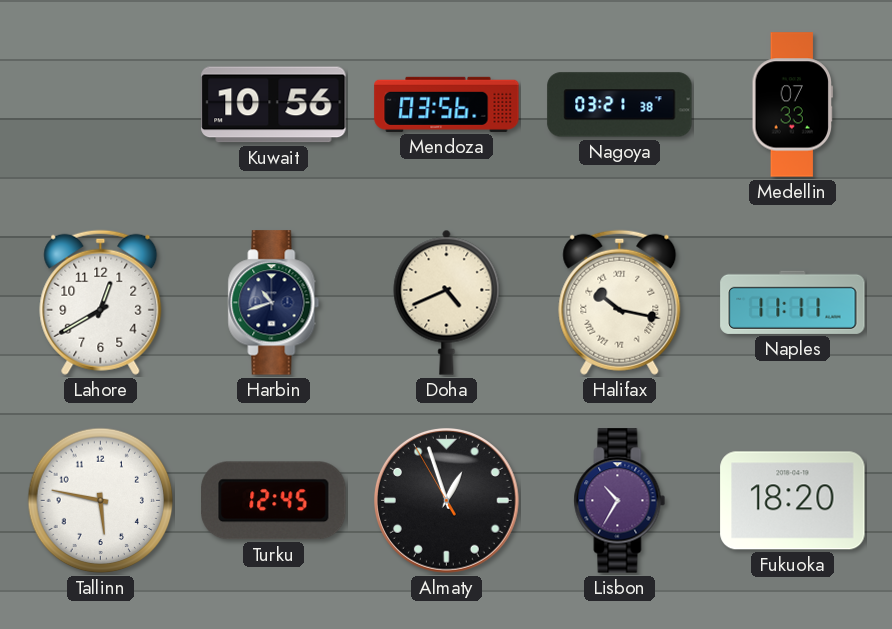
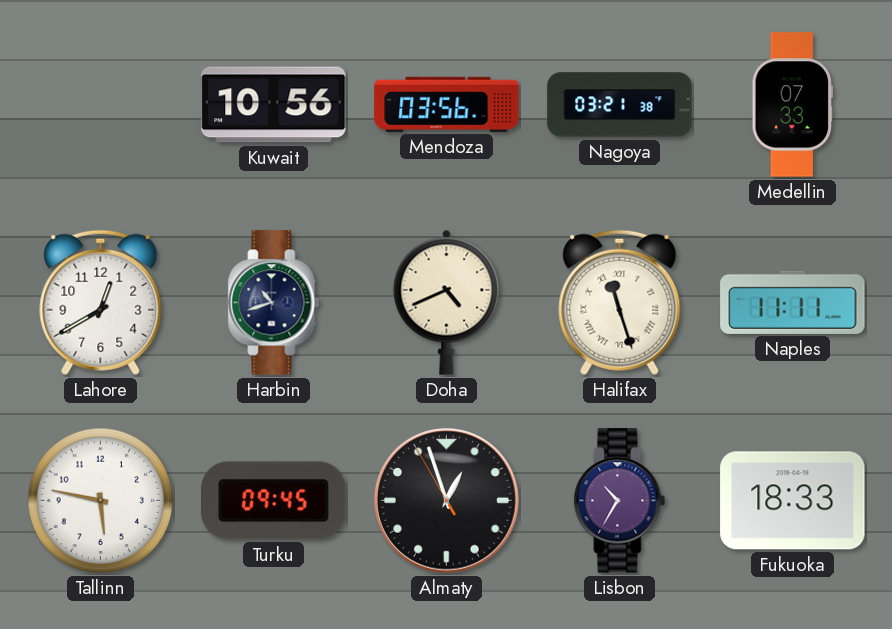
Halifax: 10:17 -> 11:27 (620, 302)
Turku: 12:45 -> 09:45 (274, 501)
Fukuoka: 18:20 -> 18:33 (793, 501)
